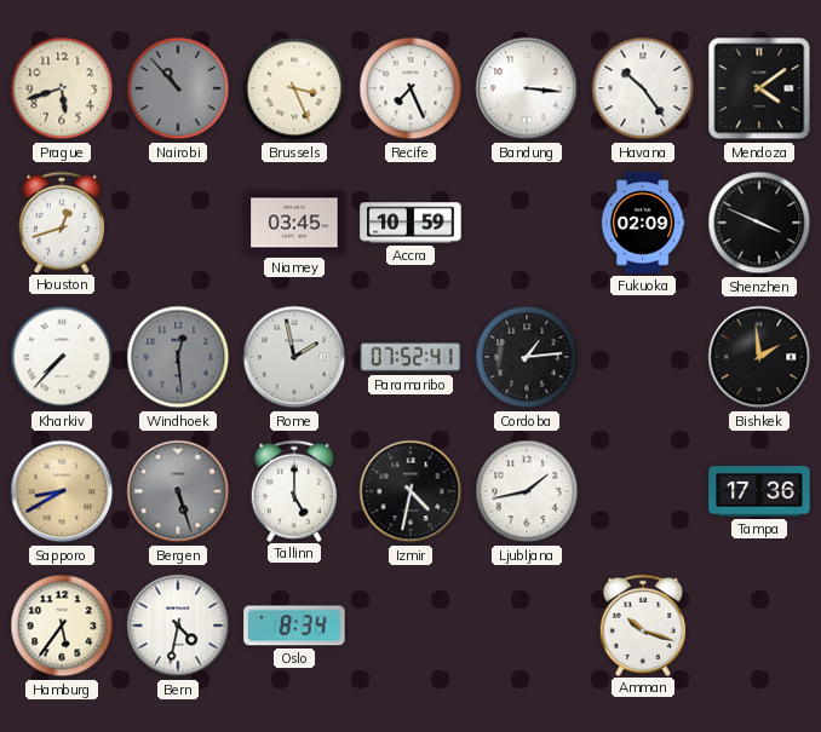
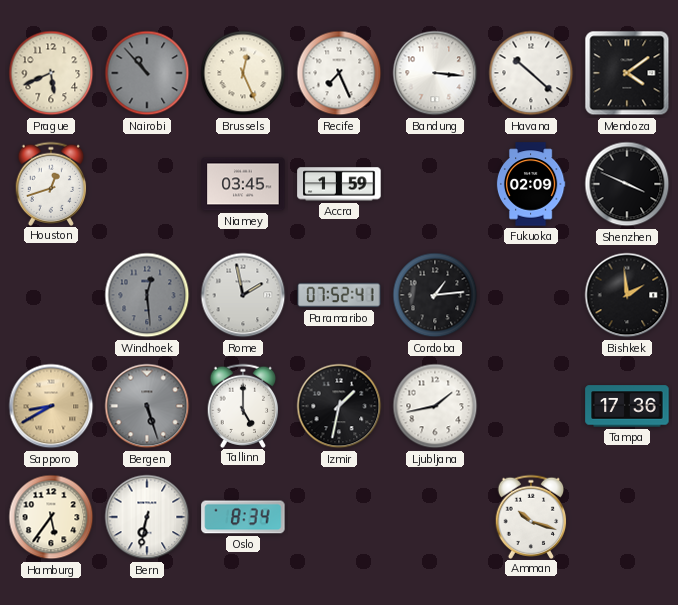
Prague: 5:42 -> 5:41 (51, 73)
Brussels: 3:26 -> 12:26 (243, 73)
Havana: 10:24 -> 10:22 (531, 73)
Accra: 10:59 -> 1:59 (339, 184)
Kharkiv: 7:37 -> none (62, 357)
Izmir: 4:32 -> 1:32 (339, 406)
Bern: 4:32 -> 6:32 (147, 517)
